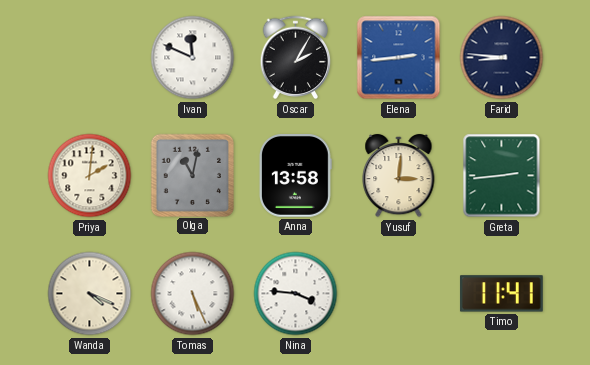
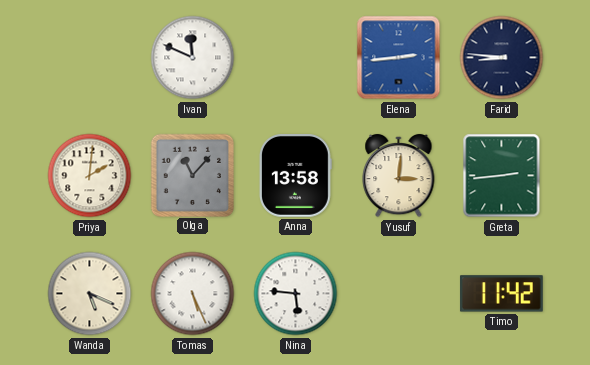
Oscar: 2:05 -> none (296, 58)
Olga: 11:02 -> 11:07 (192, 175)
Wanda: 4:19 -> 5:19 (90, 294)
Nina: 3:46 -> 5:46 (296, 294)
Timo: 11:41 -> 11:42 (501, 294)
